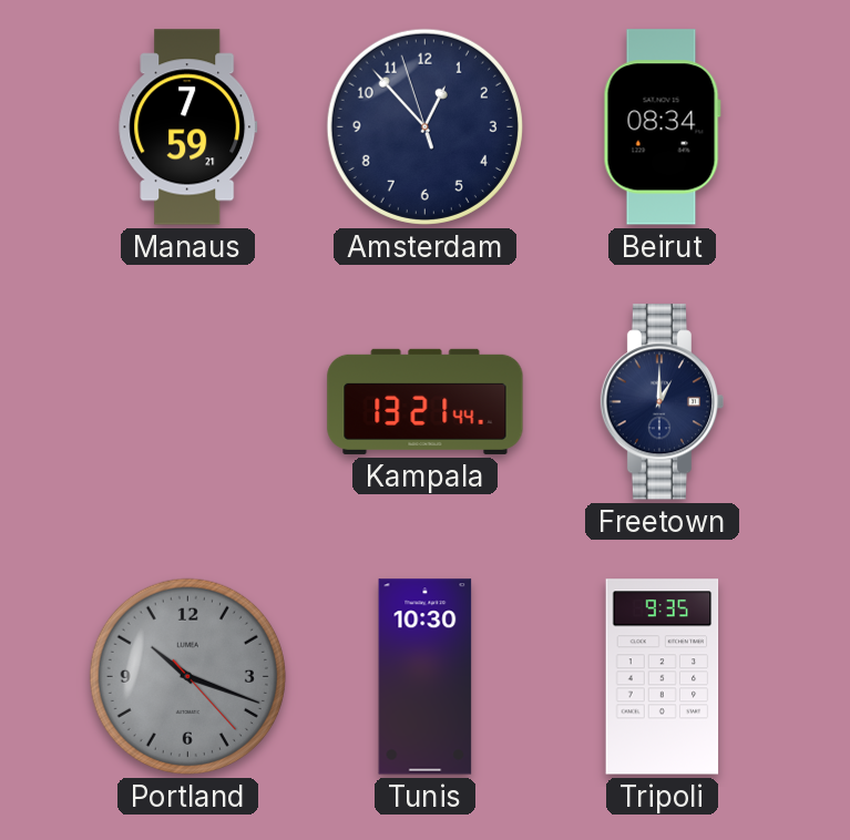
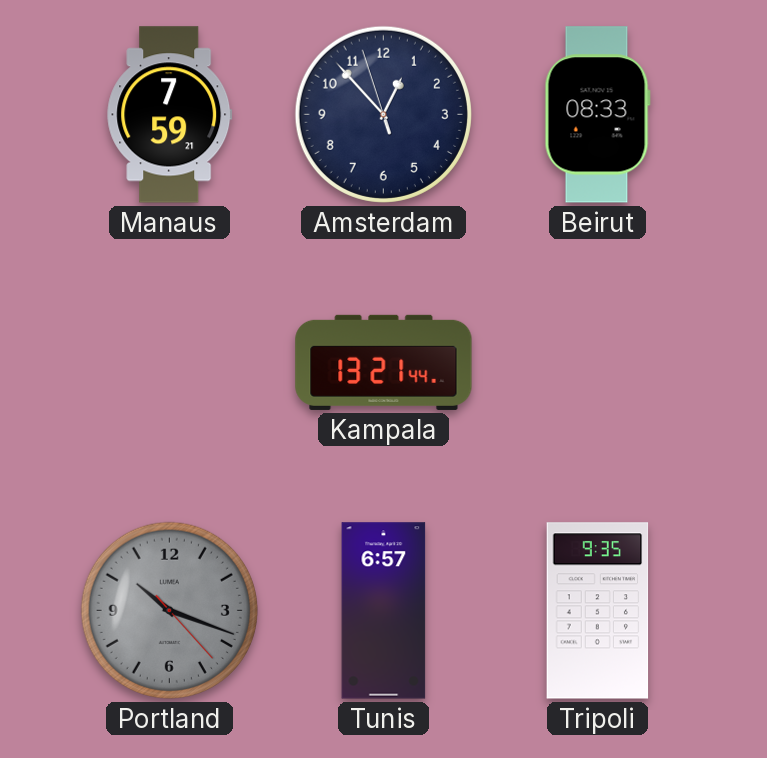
Beirut: 08:34 -> 08:33 (597, 115)
Freetown: 1:00 -> none (663, 402)
Tunis: 10:30 -> 6:57 (384, 611)
